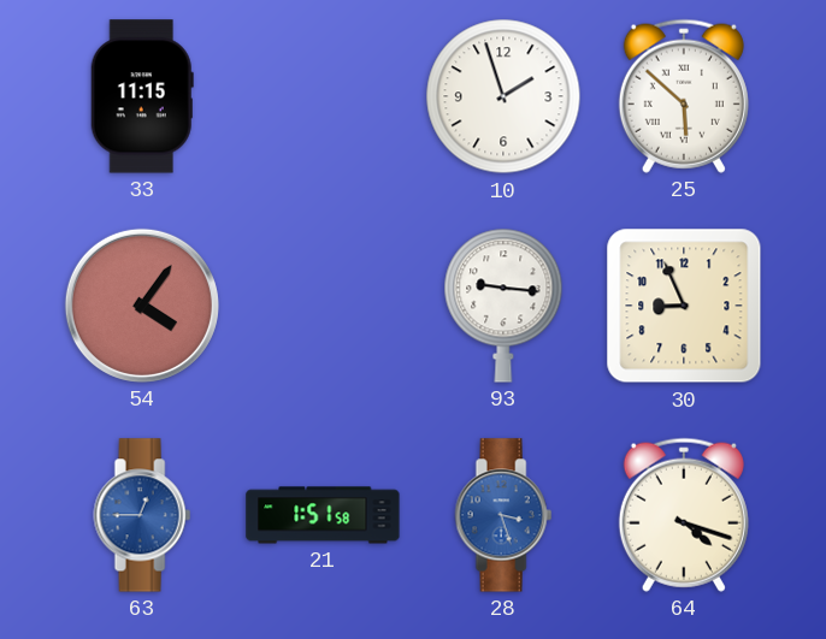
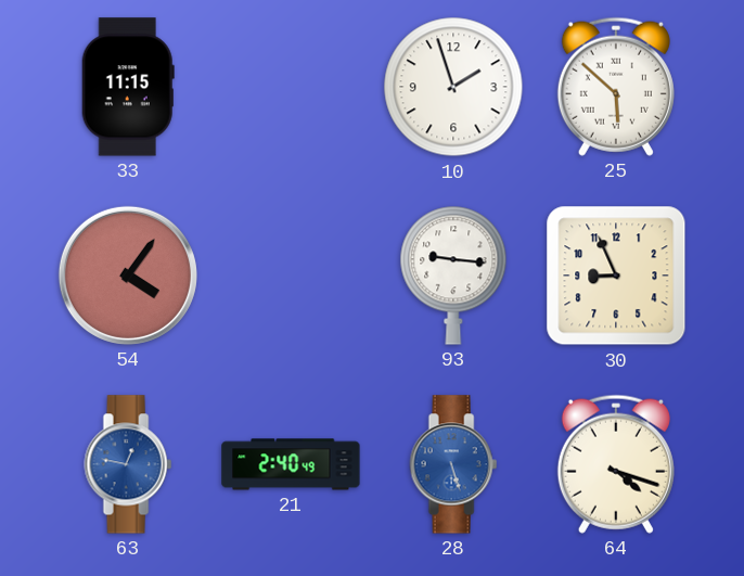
63: 12:45 -> 12:47 (128, 464)
21: 1:51 -> 2:40 (291, 464)
28: 3:27 -> 5:27 (453, 464)
